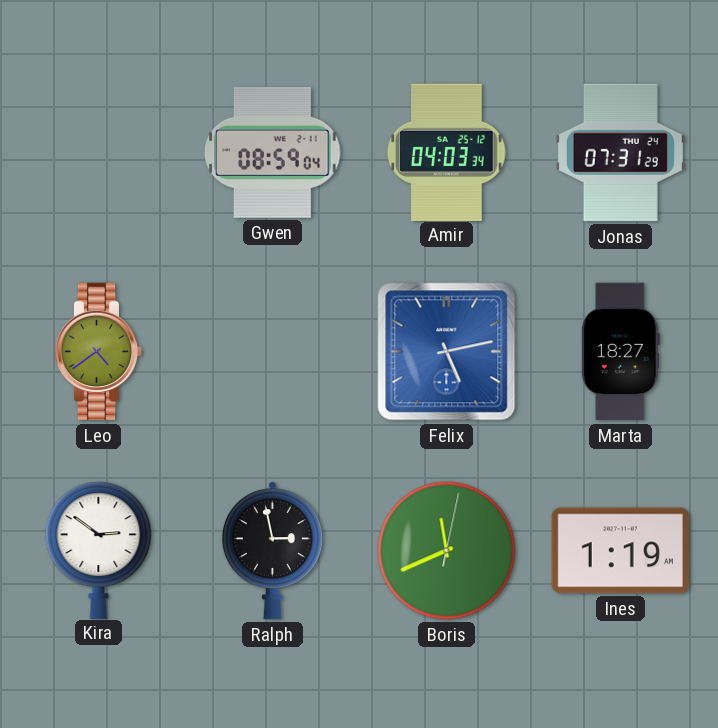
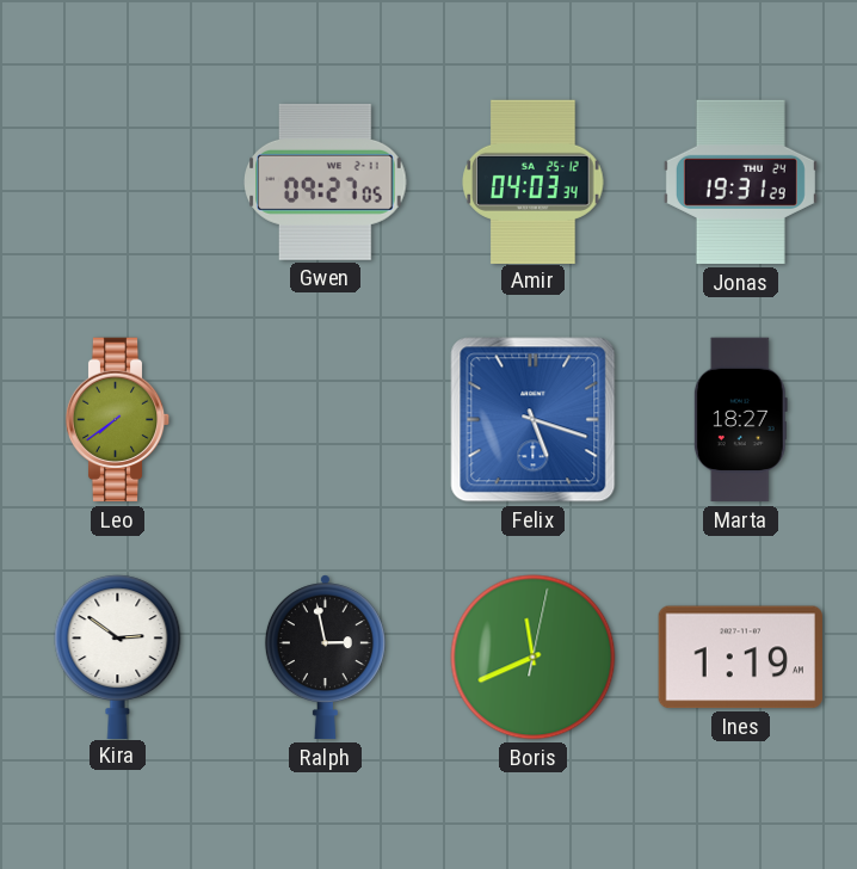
Gwen: 08:59 -> 09:27 (326, 181)
Jonas: 07:31 -> 19:31 (740, 183)
Leo: 4:39 -> 7:39 (118, 420)
Felix: 5:13 -> 5:18 (534, 420)
